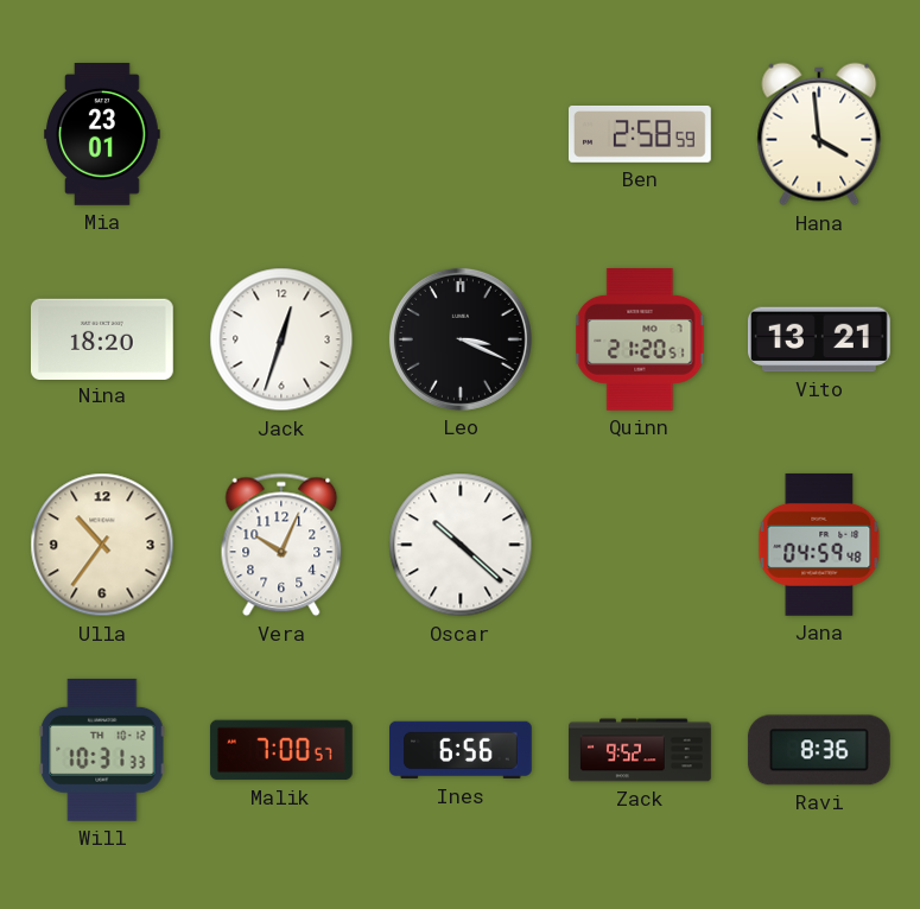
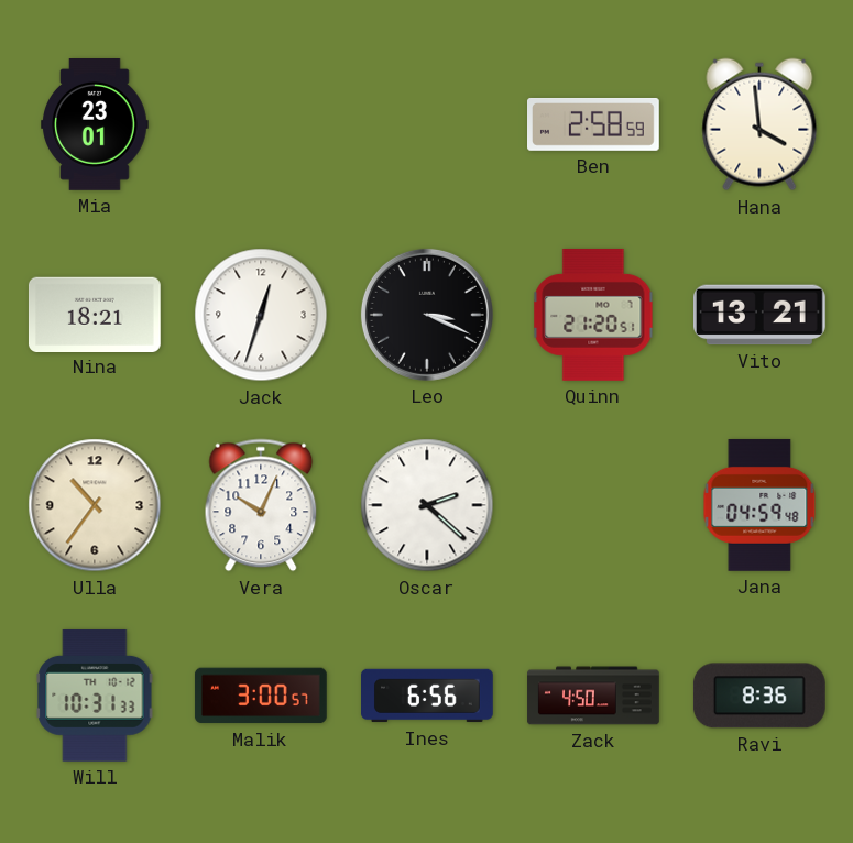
Nina: 18:20 -> 18:21 (95, 314)
Oscar: 10:22 -> 2:22 (427, 505)
Malik: 7:00 -> 3:00 (261, 696)
Zack: 9:52 -> 4:50 (593, 696)
